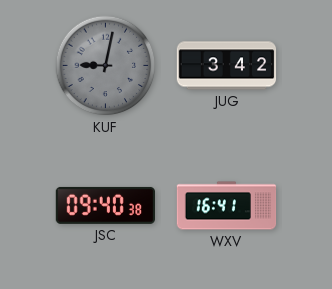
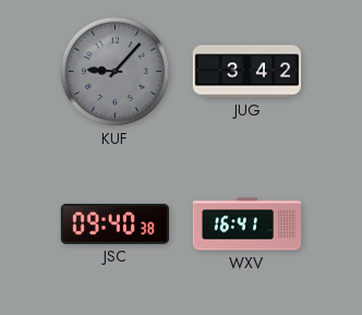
KUF: 9:02 -> 9:07 (116, 72)
